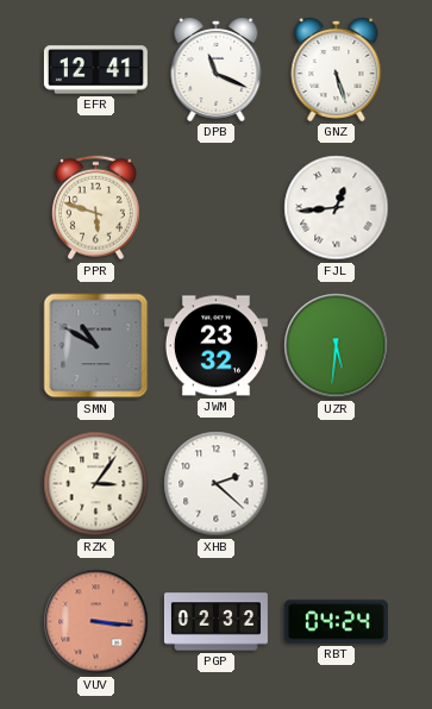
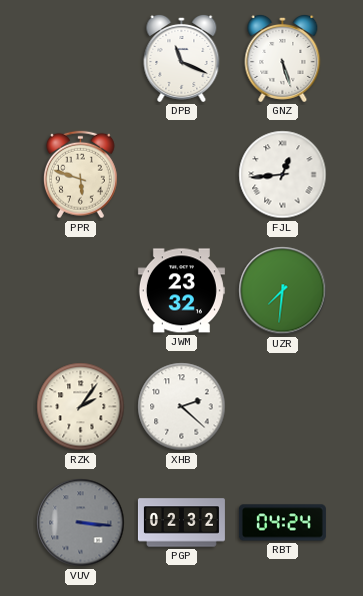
EFR: 12:41 -> none (95, 70)
SMN: 10:50 -> none (96, 346)
UZR: 5:31 -> 7:31 (283, 291)
RZK: 3:06 -> 2:06 (81, 407)
VUV dial: salmon -> grey (81, 523)
